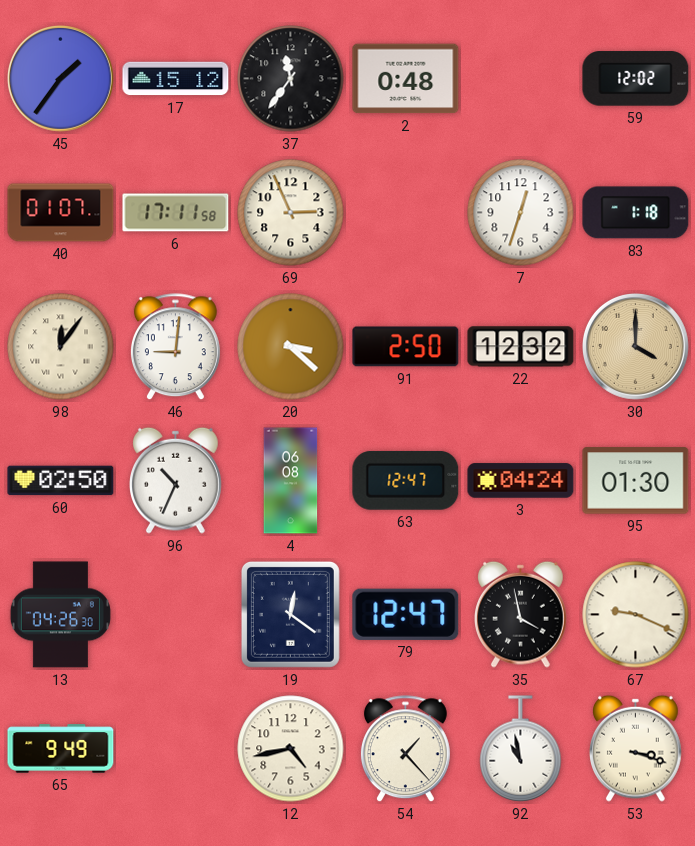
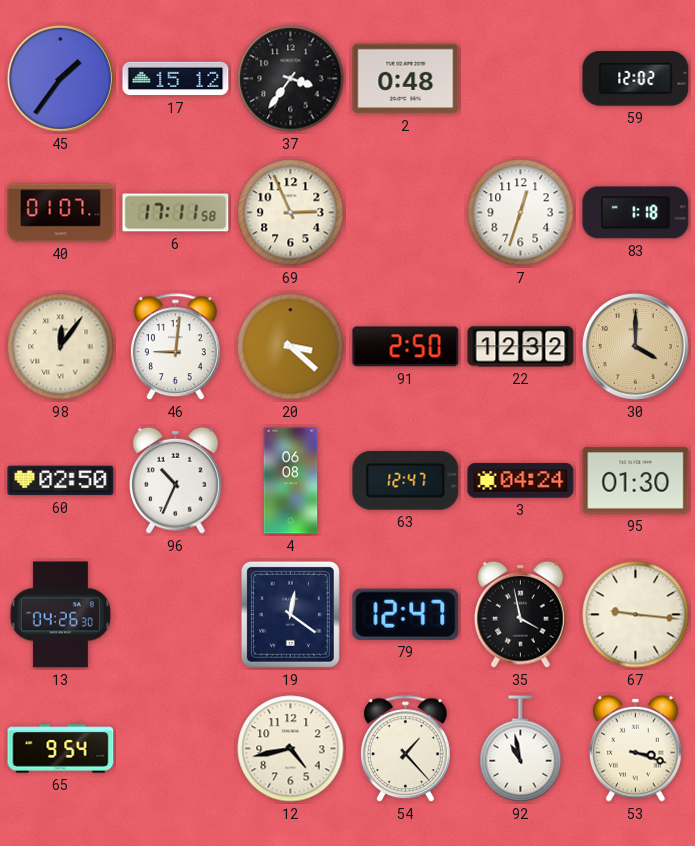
37: 11:36 -> 3:36 (291, 79)
67: 9:19 -> 9:16 (636, 615)
65: 9:49 -> 9:54 (61, 749)
